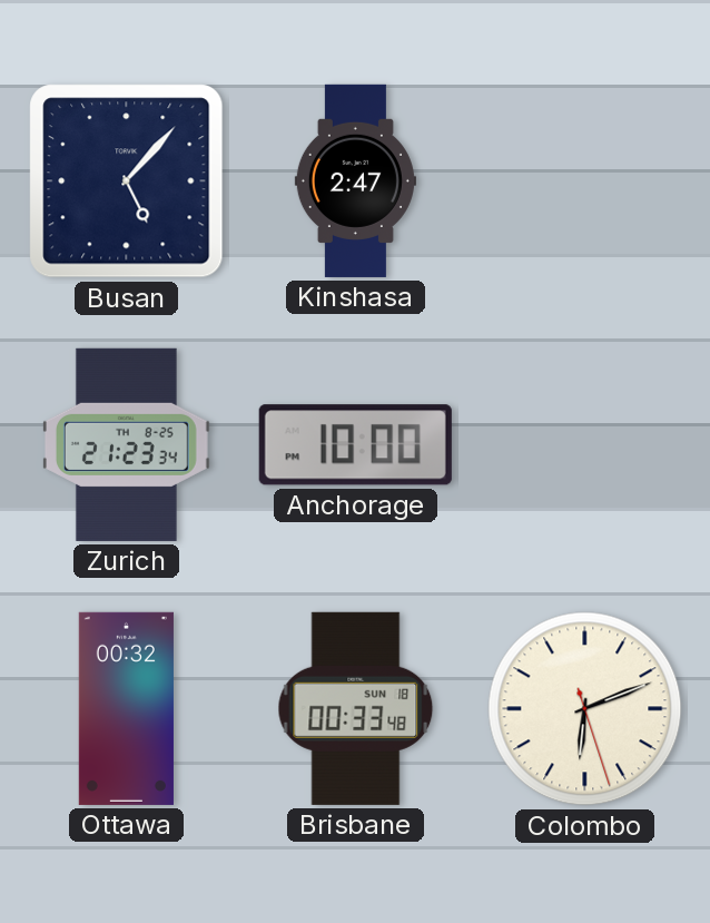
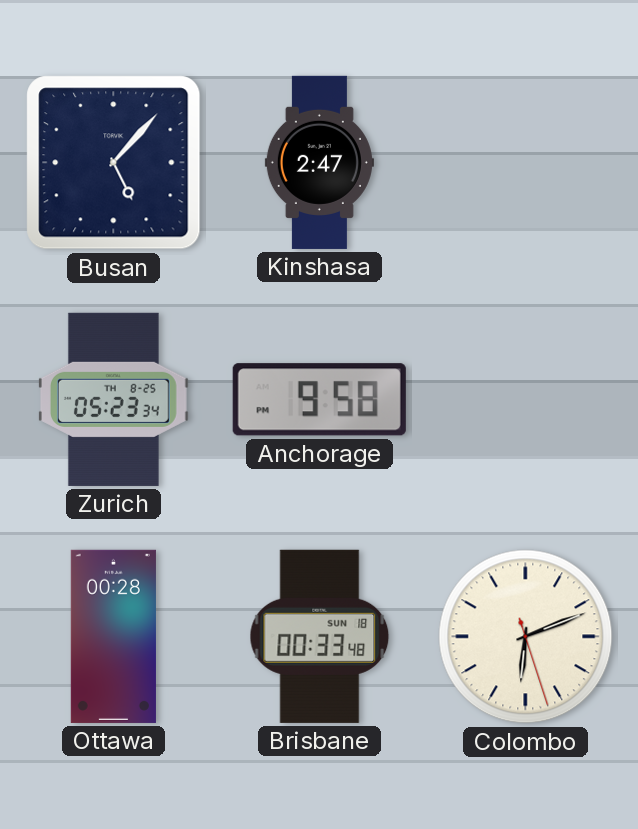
Zurich: 21:23 -> 05:23 (113, 399)
Anchorage: 10:00 -> 9:58 (319, 400)
Ottawa: 00:32 -> 00:28 (113, 636)
